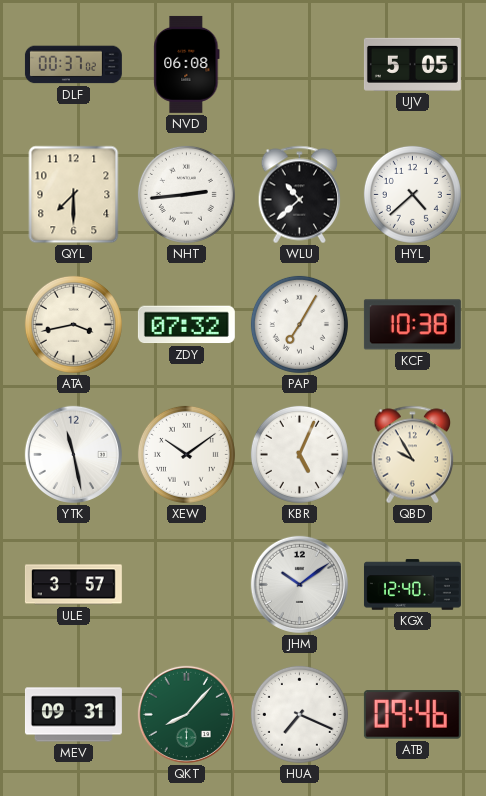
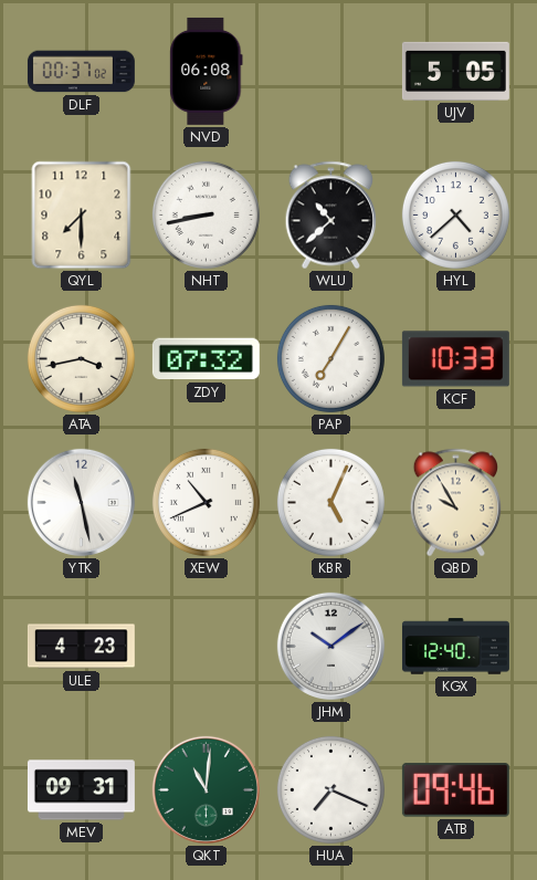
NHT: 2:44 -> 8:43 (206, 214)
KCF: 10:38 -> 10:33 (455, 359)
XEW: 10:09 -> 10:41 (206, 502)
ULE: 3:57 -> 4:23 (81, 647)
QKT: 8:07 -> 11:01 (206, 789)
